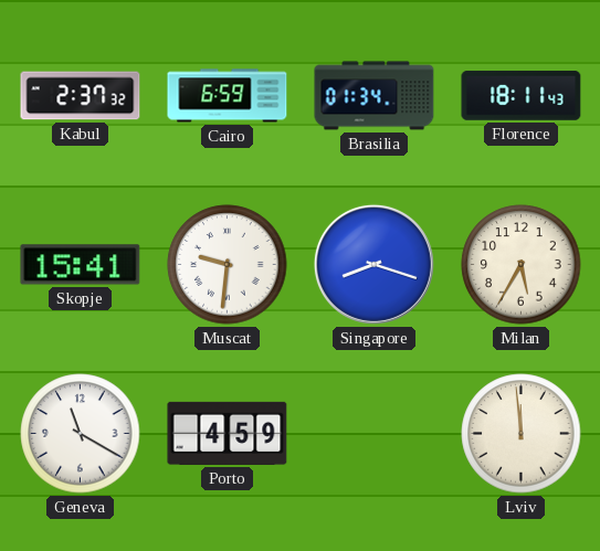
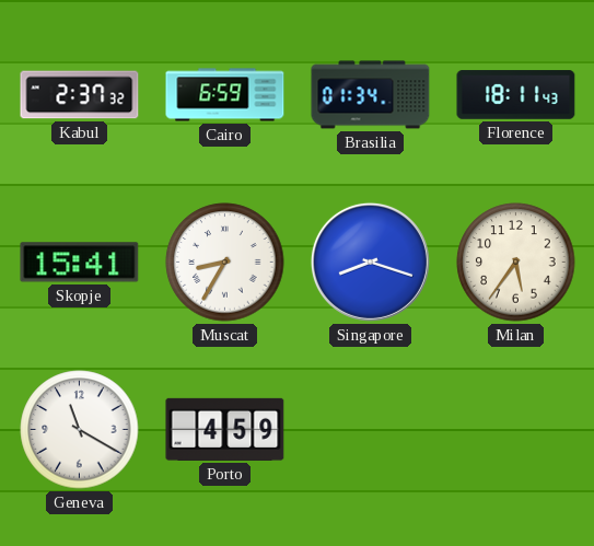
Muscat: 9:31 -> 8:35 (225, 263)
Milan: 5:35 -> 5:36 (516, 263)
Lviv: 11:59 -> none (522, 434)
